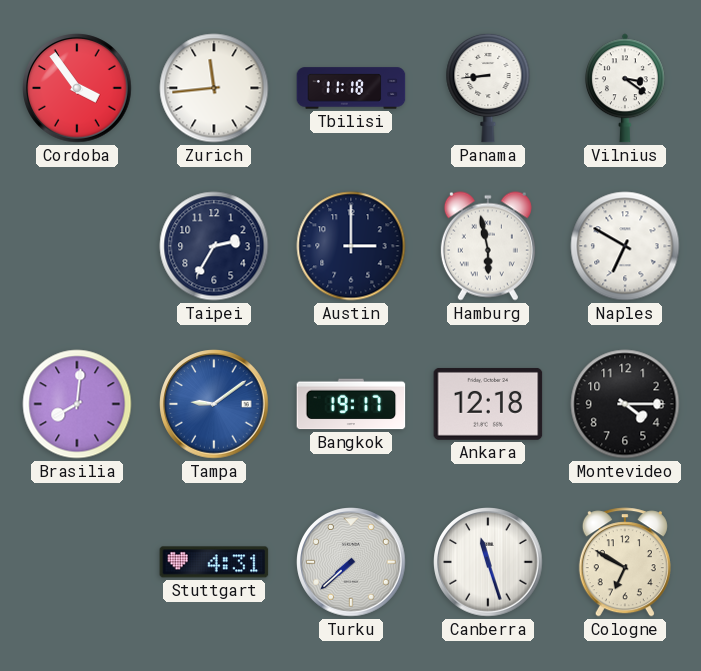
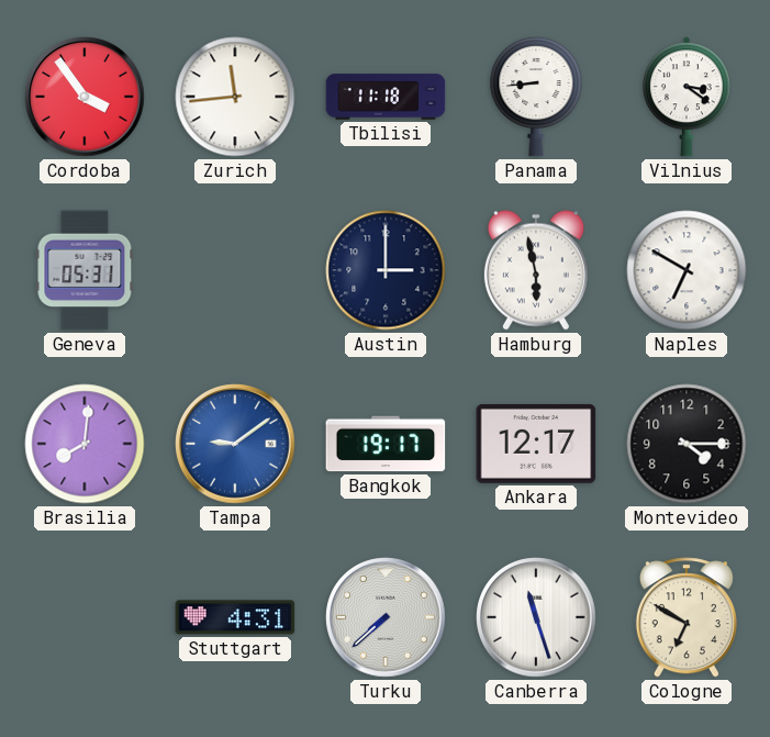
Geneva: none -> 05:31 (85, 270)
Taipei: 2:35 -> none (214, 246)
Ankara: 12:18 -> 12:17 (536, 444)
